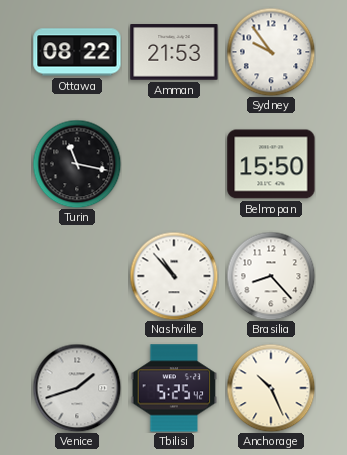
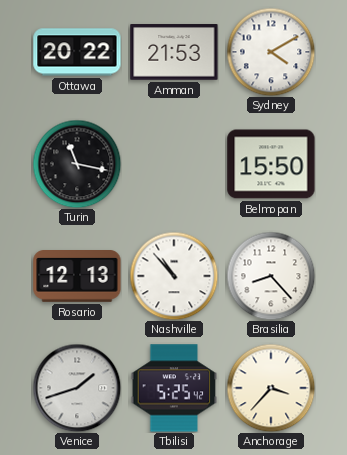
Ottawa: 08:22 -> 20:22 (77, 52)
Sydney: 9:54 -> 4:10 (271, 52)
Rosario: none -> 12:13 (77, 277)
Anchorage: 10:26 -> 3:37 (271, 388)
